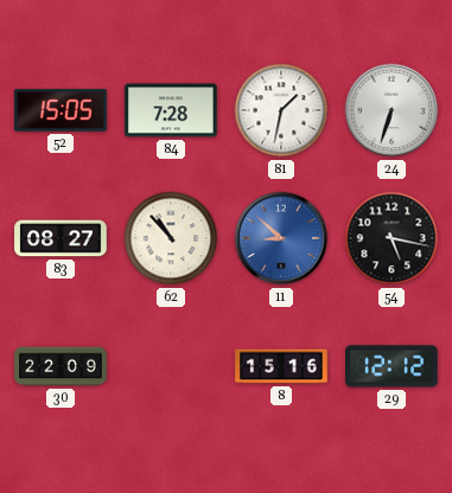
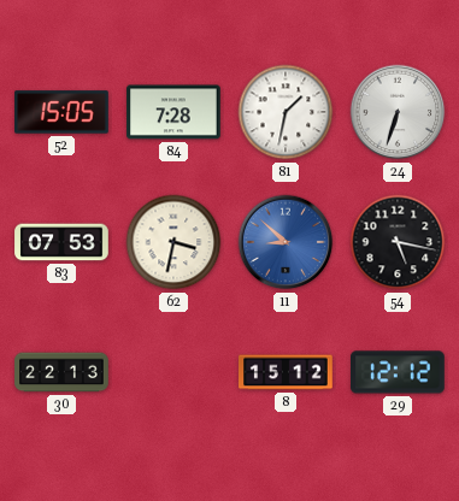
83: 08:27 -> 07:53 (61, 242)
62: 10:53 -> 3:32 (173, 242)
30: 22:09 -> 22:13 (61, 372)
8: 15:16 -> 15:12 (286, 372)
